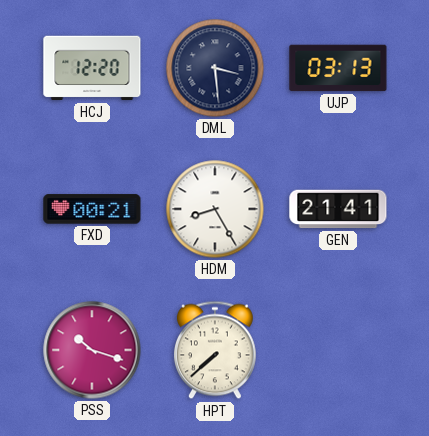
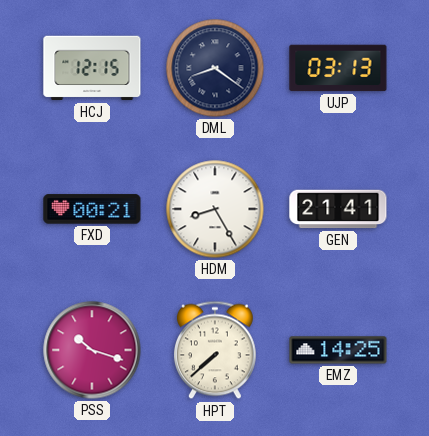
HCJ: 12:20 -> 12:15 (92, 68)
DML: 3:29 -> 8:21 (215, 68)
EMZ: none -> 14:25 (338, 350)
